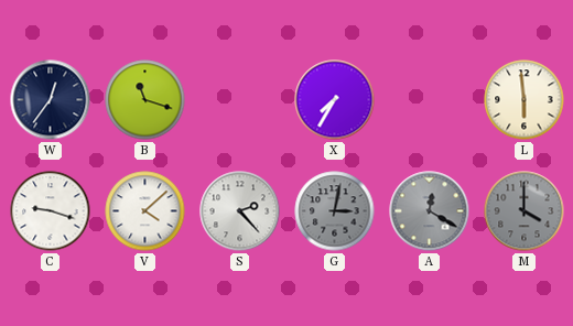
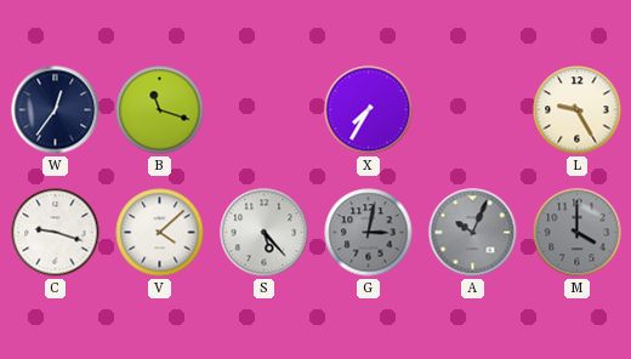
L: 5:59 -> 9:25 (578, 110)
S: 2:23 -> 5:23 (265, 233)
A: 12:20 -> 10:04 (473, 233)
